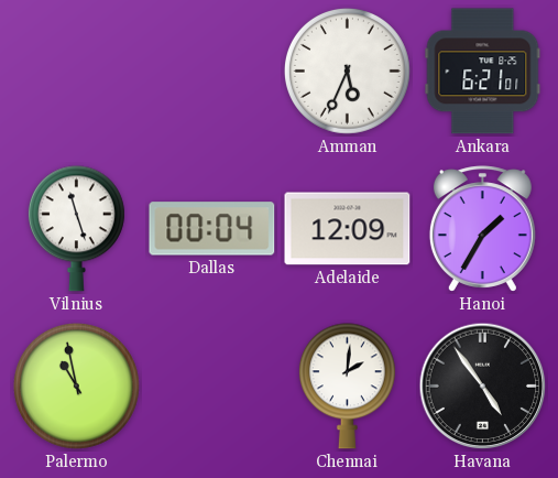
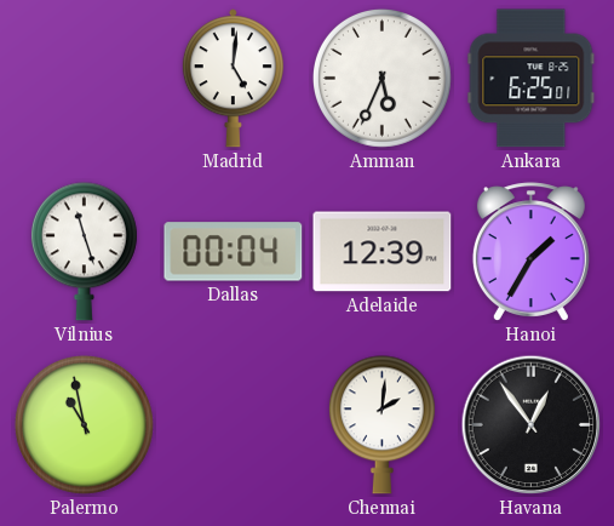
Madrid: none -> 5:01 (233, 79)
Ankara: 6:21 -> 6:25 (532, 79)
Adelaide: 12:09 -> 12:39 (383, 252)
Havana: 4:54 -> 12:54 (532, 425)
